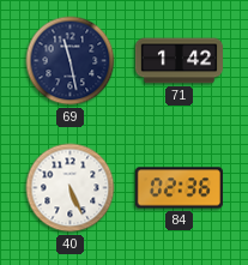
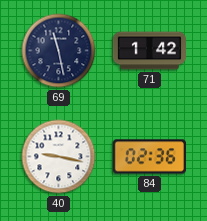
40: 5:26 -> 9:17 (59, 157)
